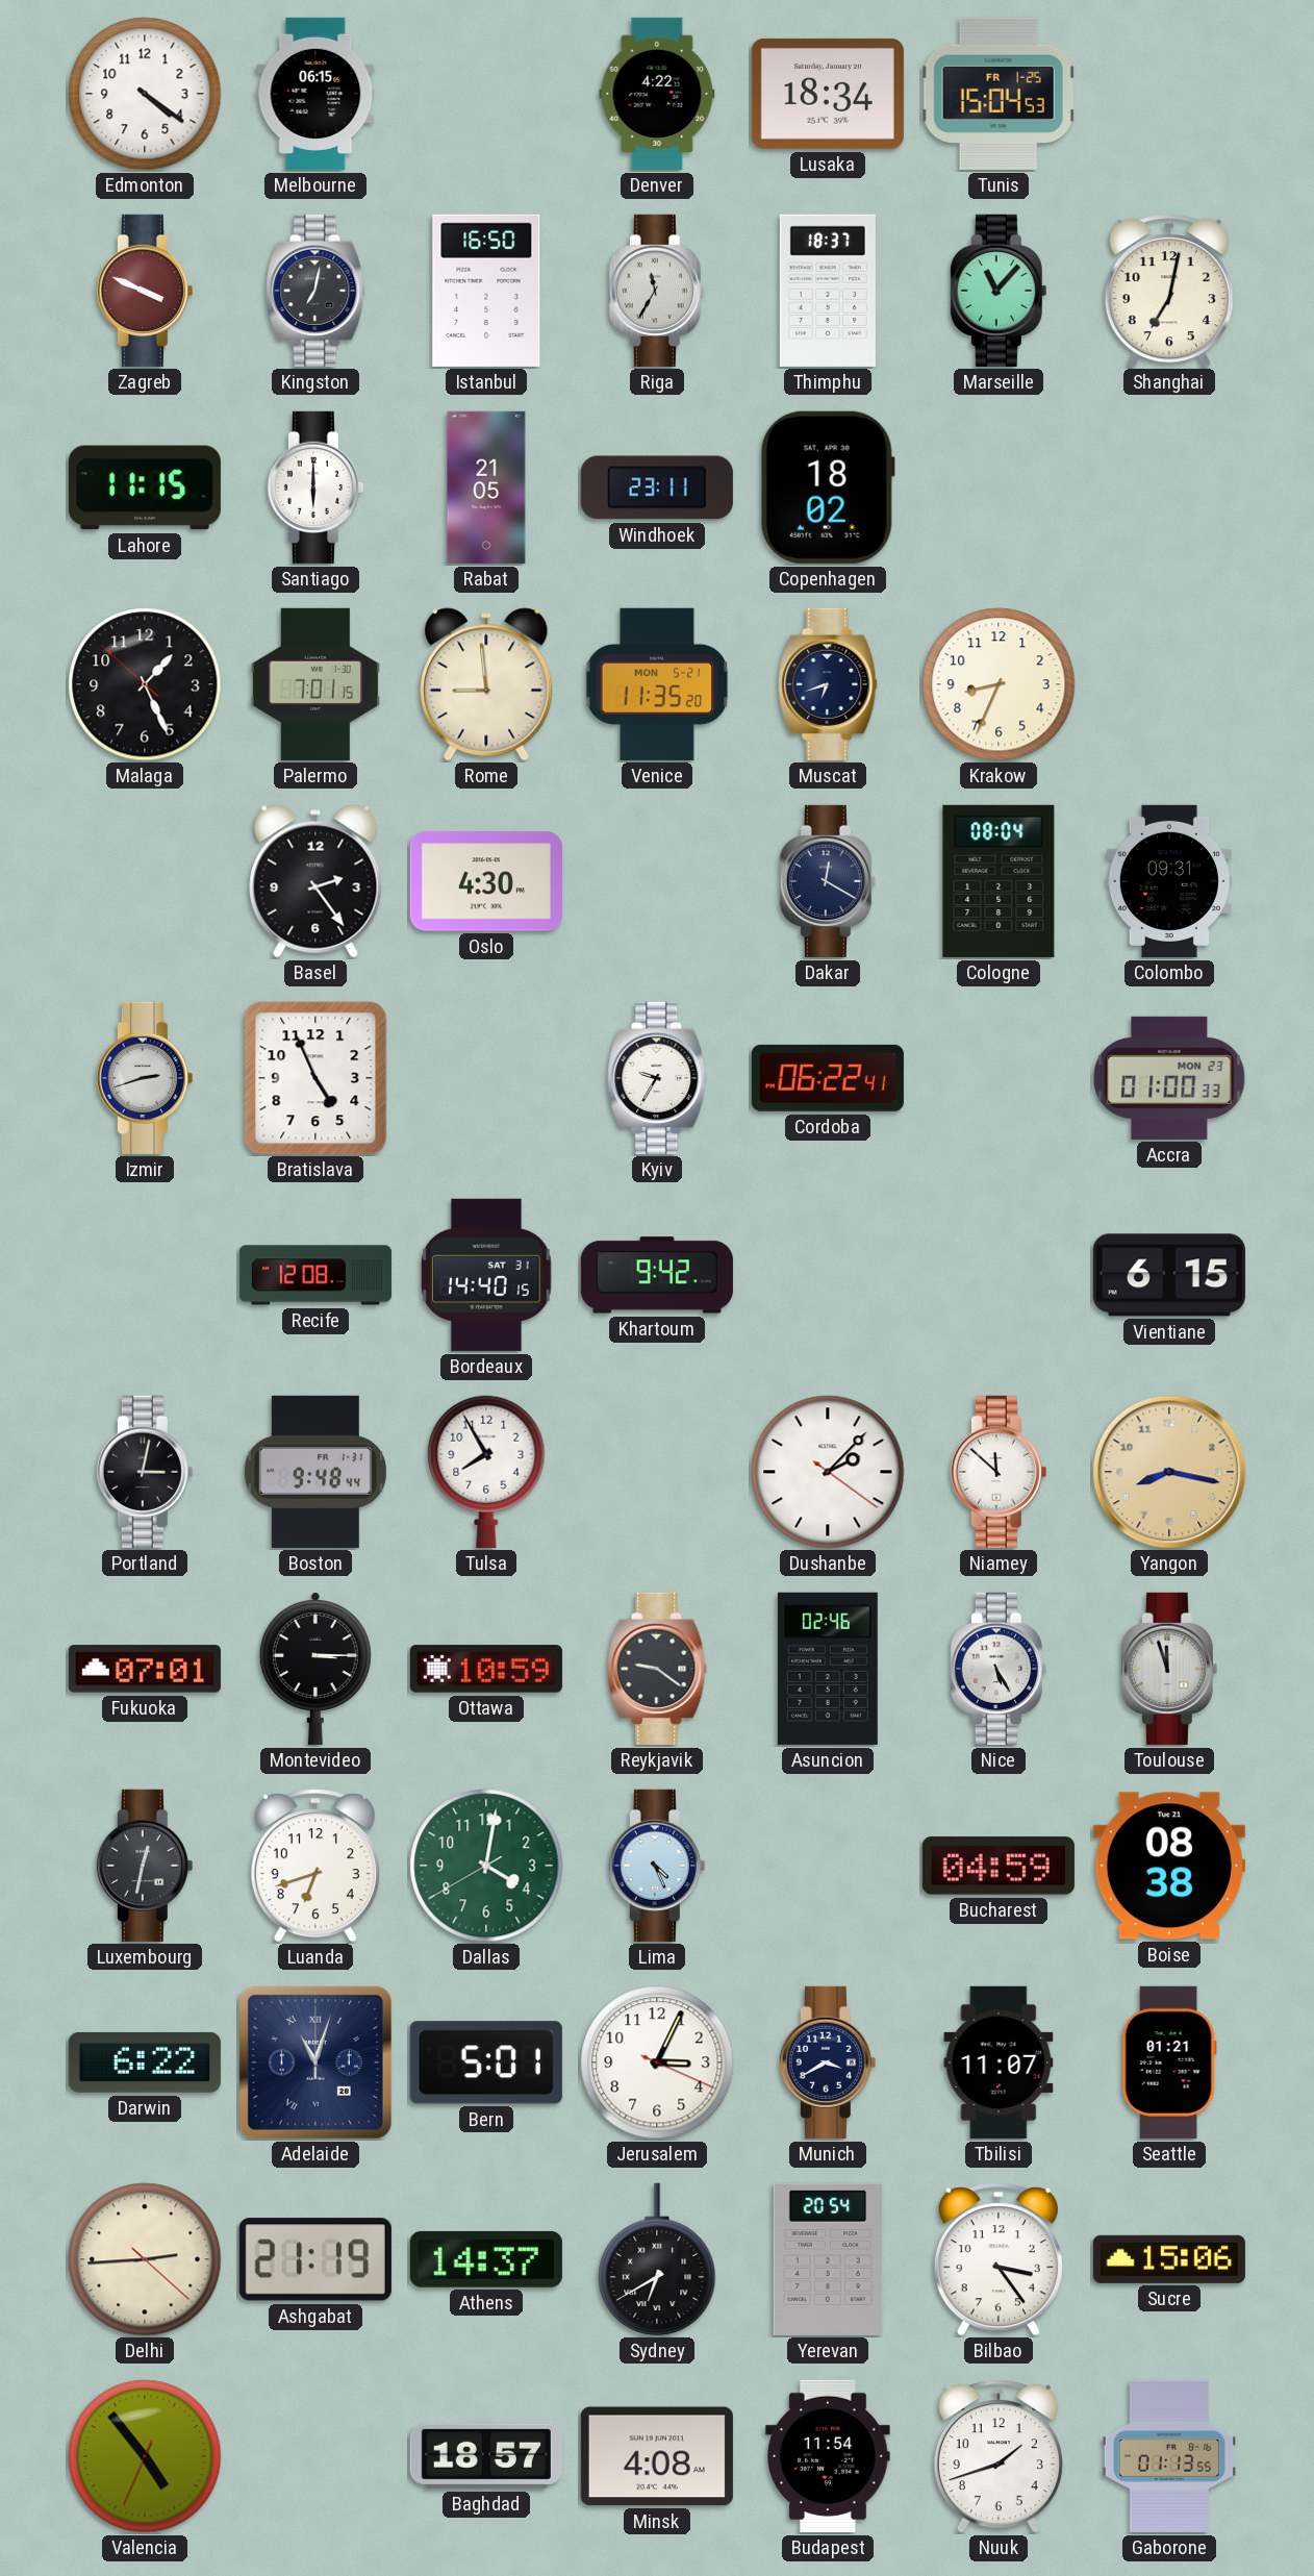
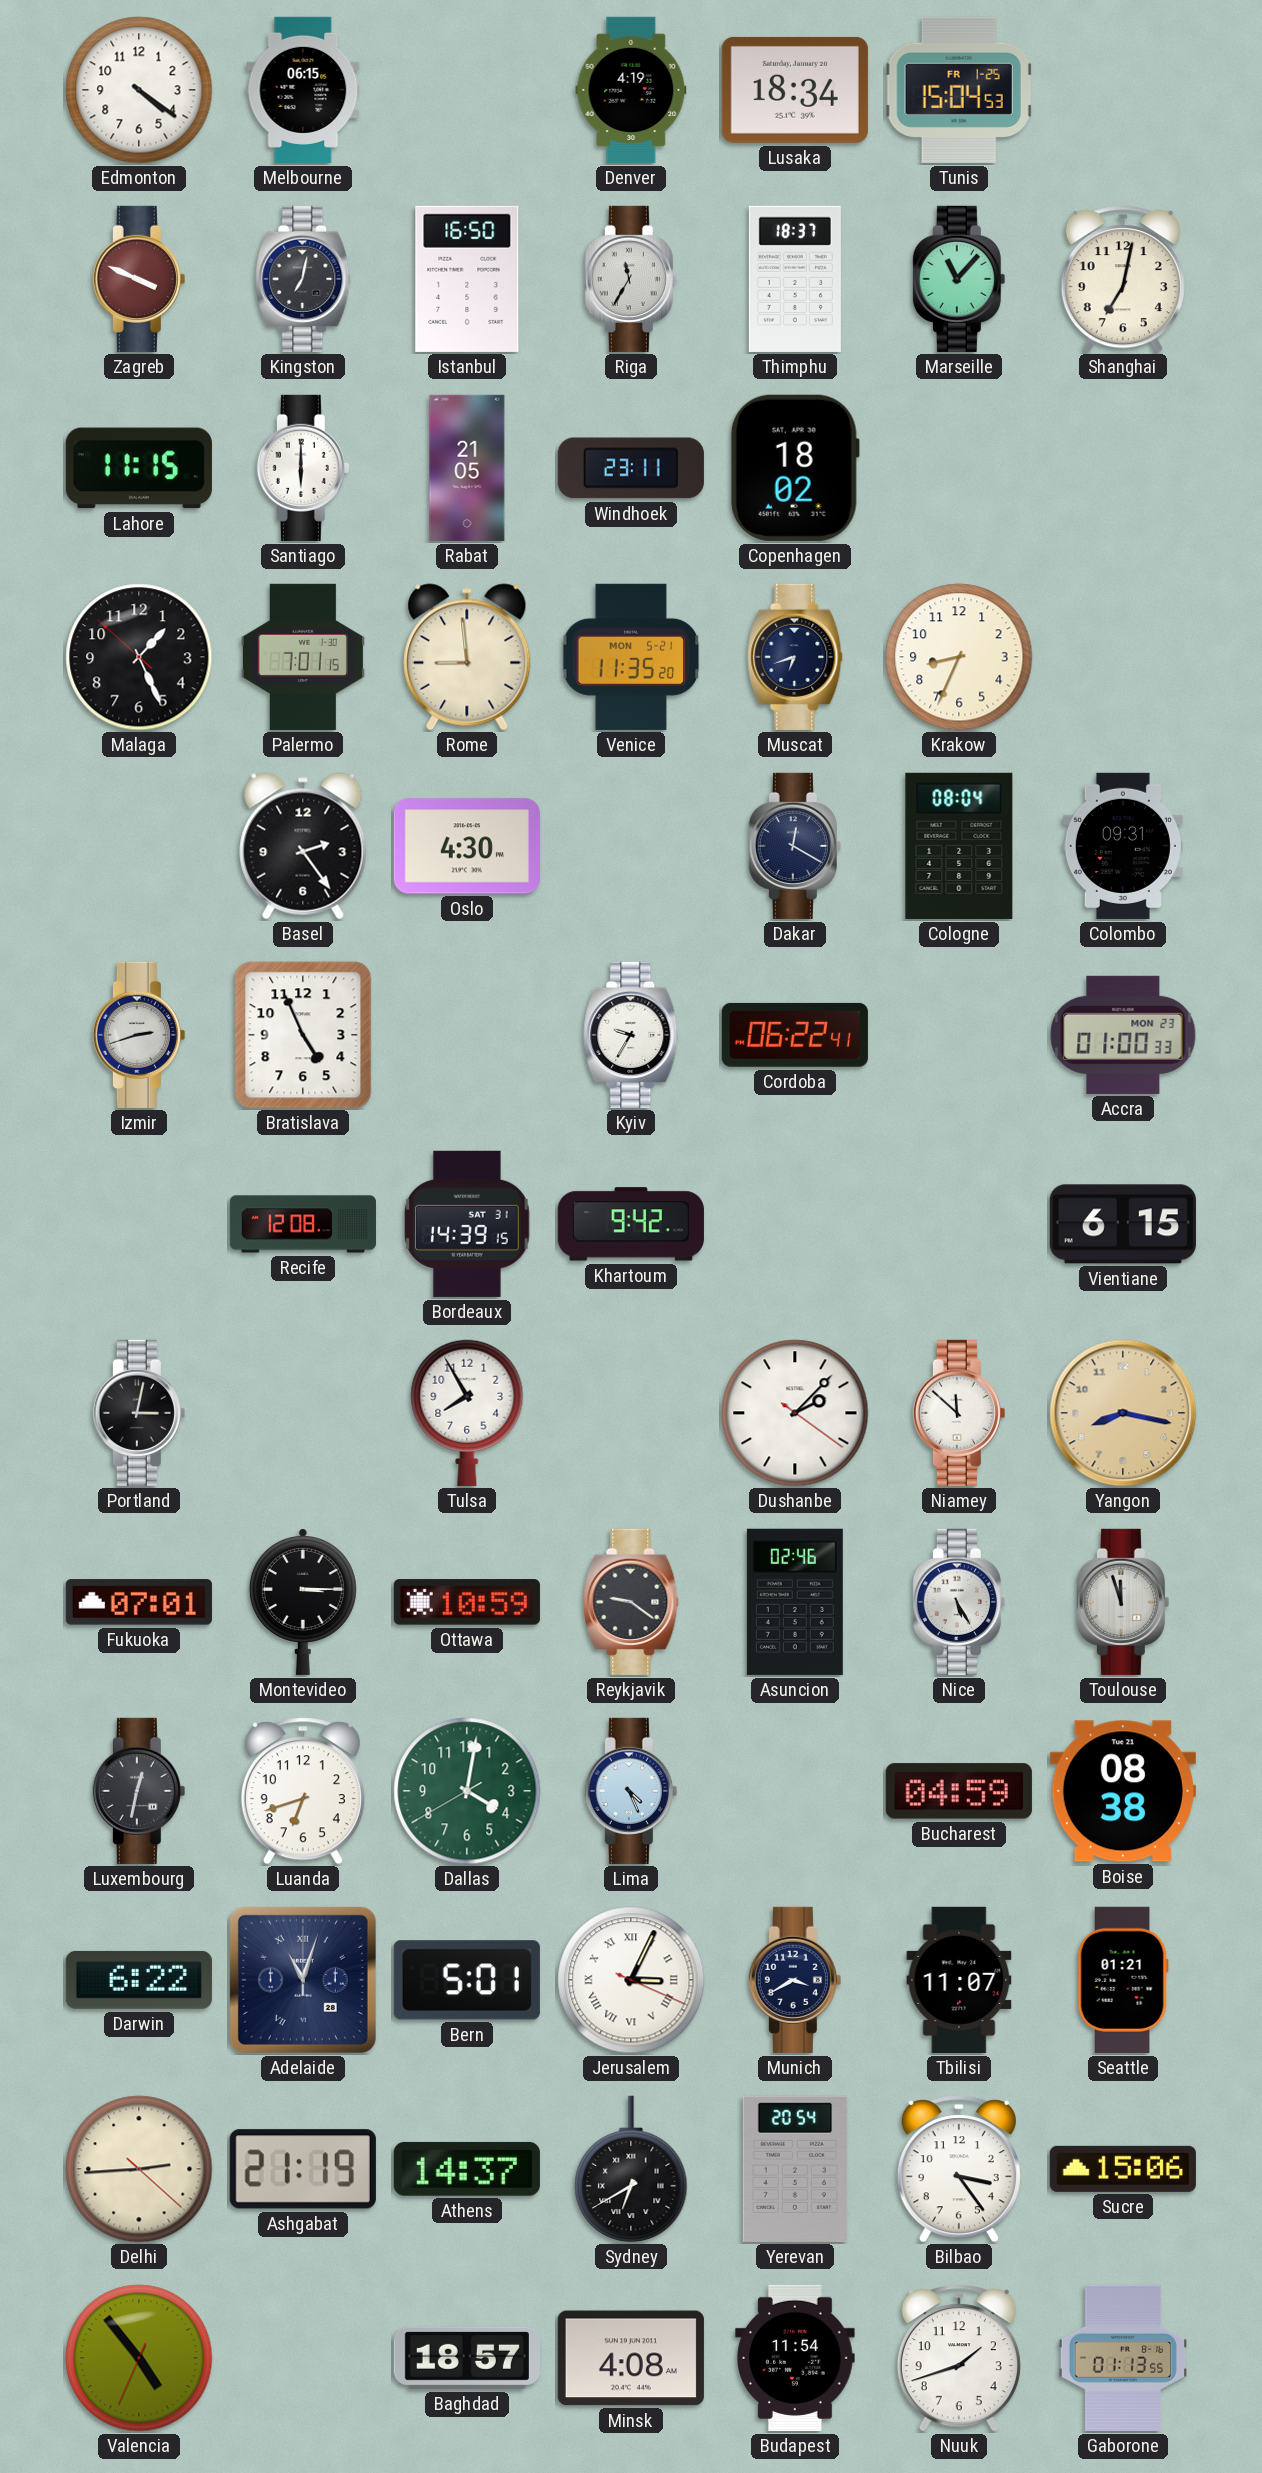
Denver: 4:22 -> 4:19 (631, 90)
Bordeaux: 14:40 -> 14:39 (467, 1224)
Boston: 9:48 -> none (315, 1472)
Jerusalem numerals: Arabic -> Roman (631, 1980)
